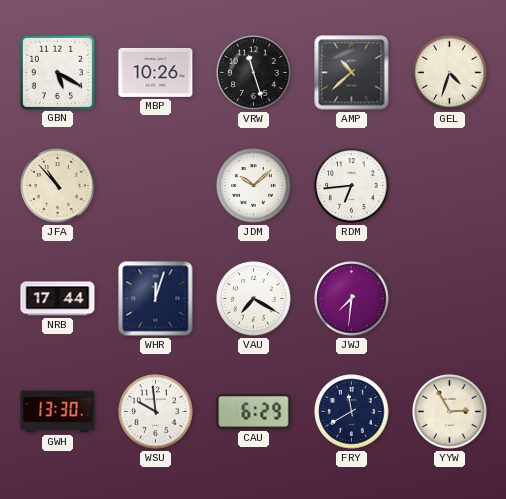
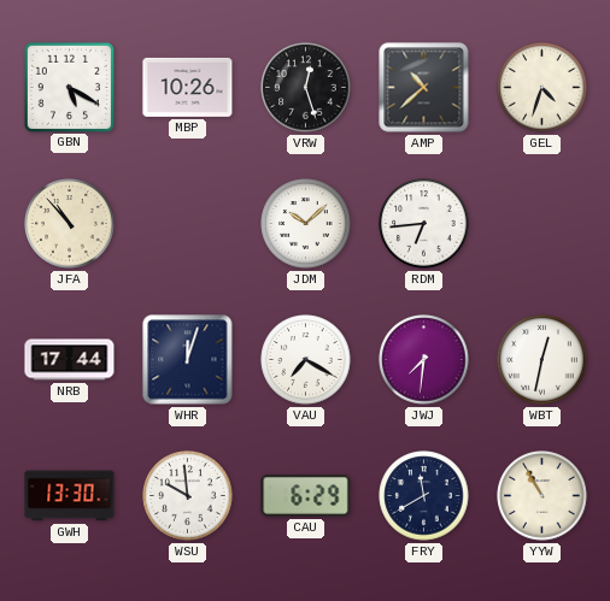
VRW: 11:27 -> 12:27 (306, 88)
WBT: none -> 12:32 (542, 360)
YYW: 2:55 -> 10:55 (542, 496)
